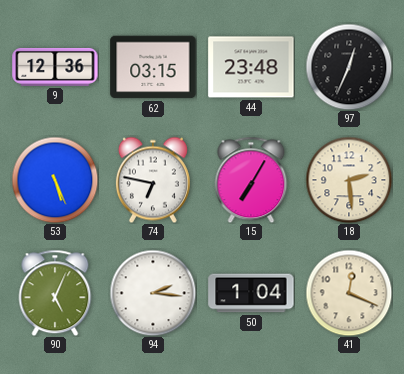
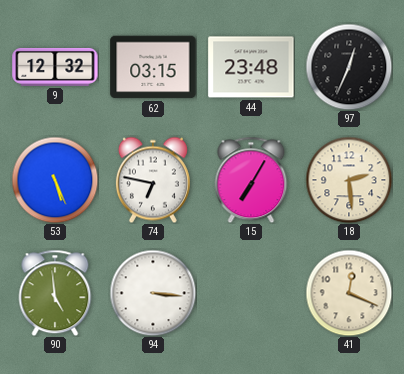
9: 12:36 -> 12:32 (55, 67)
90: 5:04 -> 4:59 (55, 293)
94: 2:16 -> 3:16 (153, 293)
50: 1:04 -> none (251, 293)
